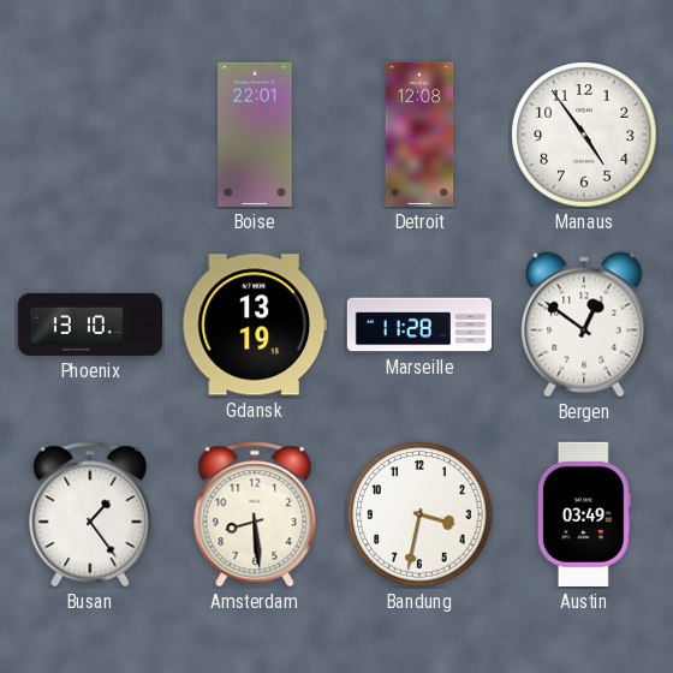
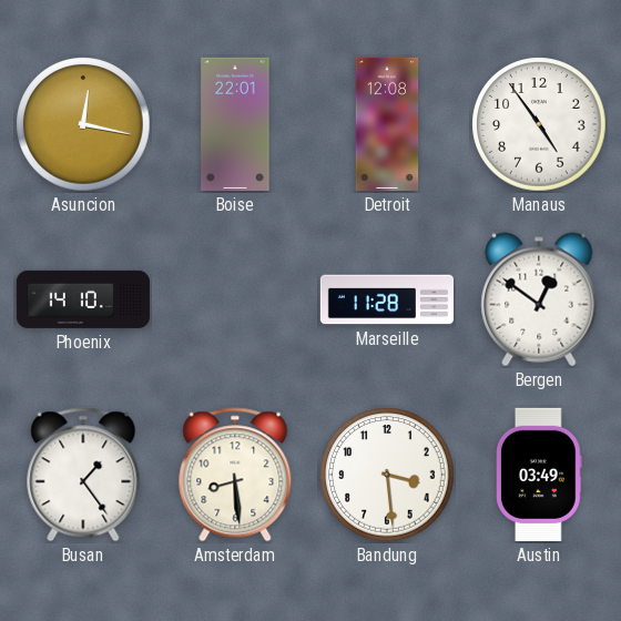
Asuncion: none -> 12:17 (83, 124)
Phoenix: 13:10 -> 14:10 (83, 299)
Gdansk: 13:19 -> none (255, 324)
Bandung: 3:32 -> 3:29 (387, 475)
